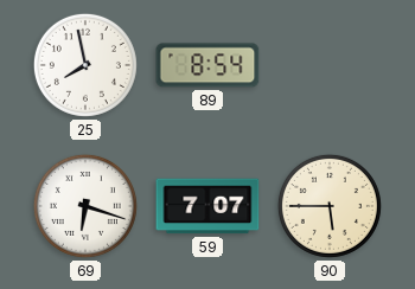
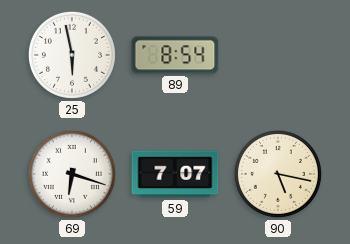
25: 7:58 -> 5:58 (72, 55)
90: 5:45 -> 5:17 (278, 174)
